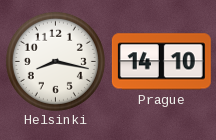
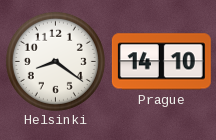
Helsinki: 8:17 -> 8:21 (55, 61)
